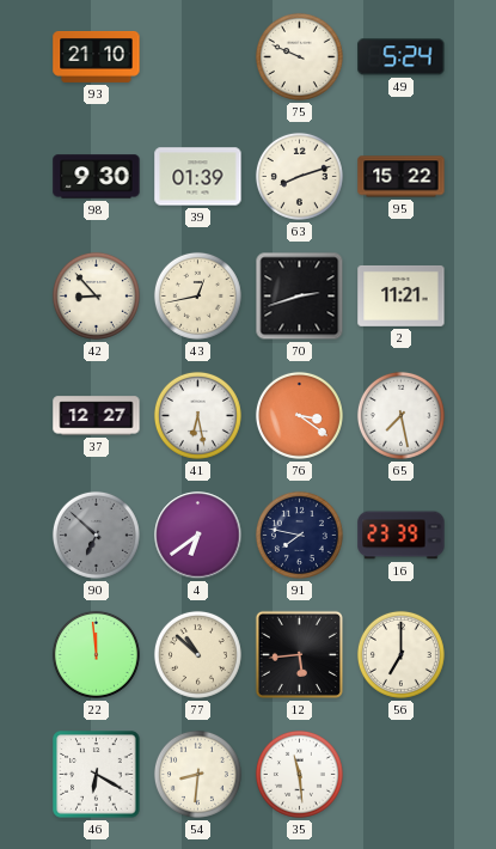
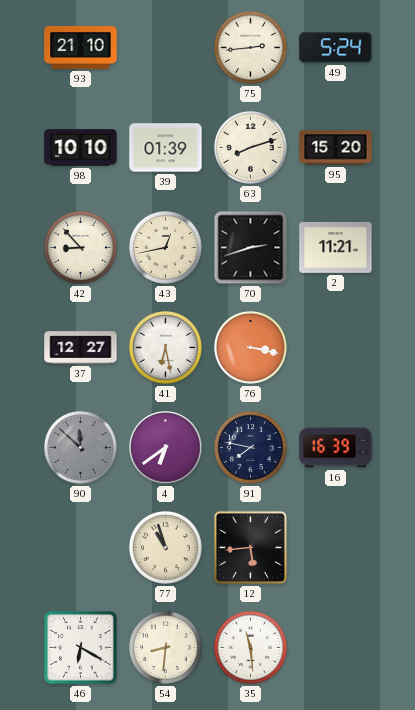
75: 9:49 -> 2:44 (250, 47)
98: 9:30 -> 10:10 (81, 148)
95: 15:22 -> 15:20 (336, 148)
76: 3:21 -> 3:17 (250, 347)
65: 7:28 -> none (400, 415)
90: 6:52 -> 11:52 (80, 447)
16: 23:39 -> 16:39 (336, 448)
22: 11:59 -> none (96, 654)
77: 10:52 -> 10:57 (165, 547)
56: 7:00 -> none (400, 654)
